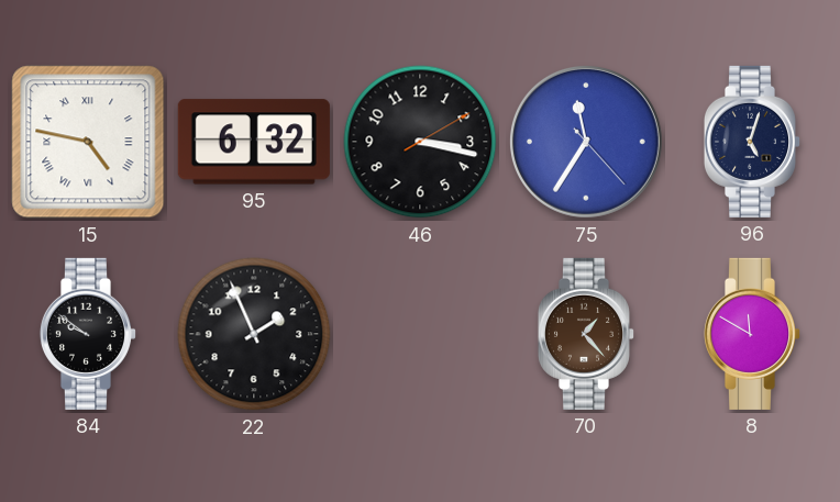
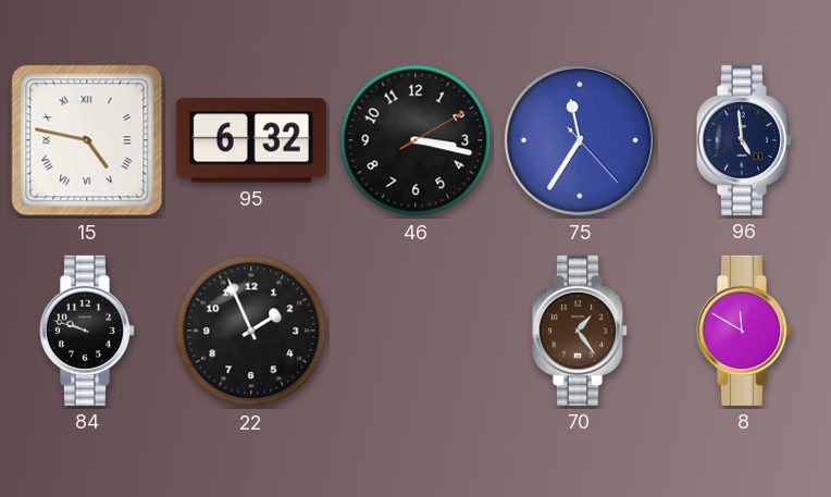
96: 5:03 -> 4:59 (743, 140)
84: 9:51 -> 9:48 (86, 331)
70: 1:23 -> 1:24 (579, 331)
